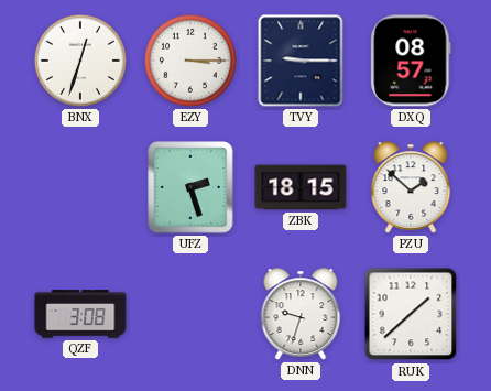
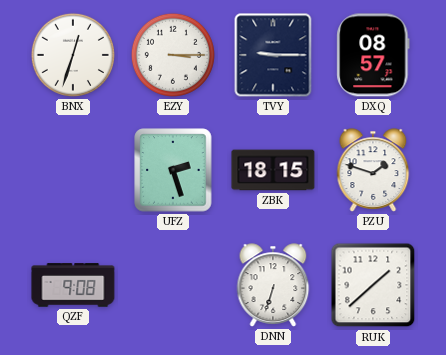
PZU: 1:52 -> 1:48 (373, 170)
QZF: 3:08 -> 9:08 (73, 285)
DNN: 9:33 -> 6:33 (273, 285)
